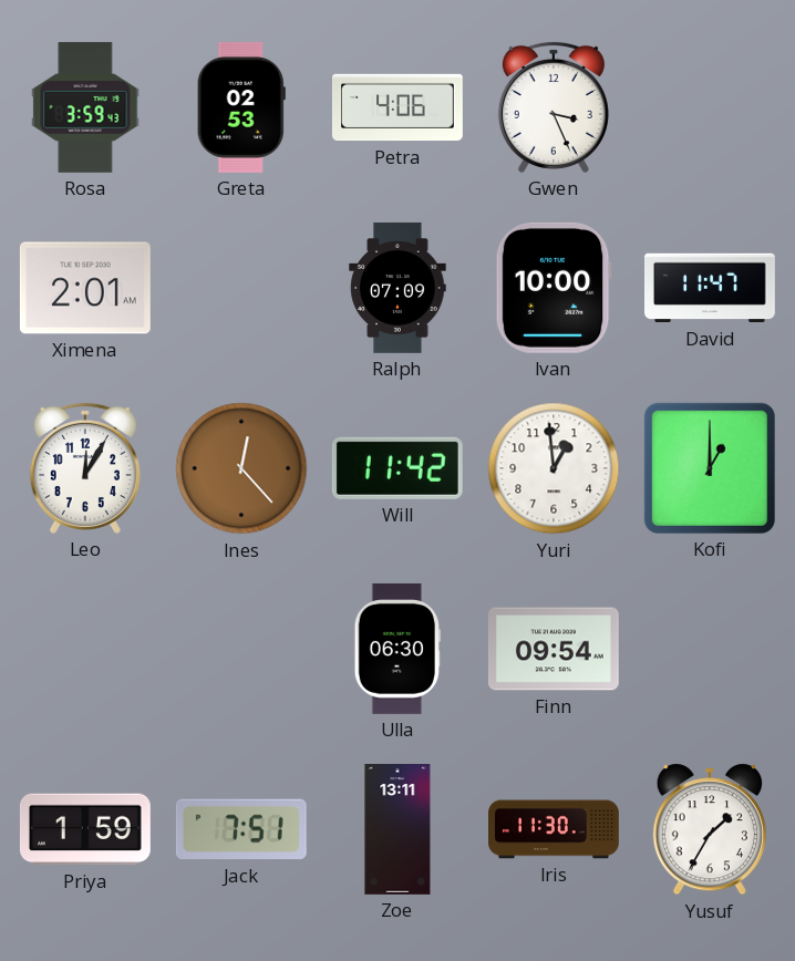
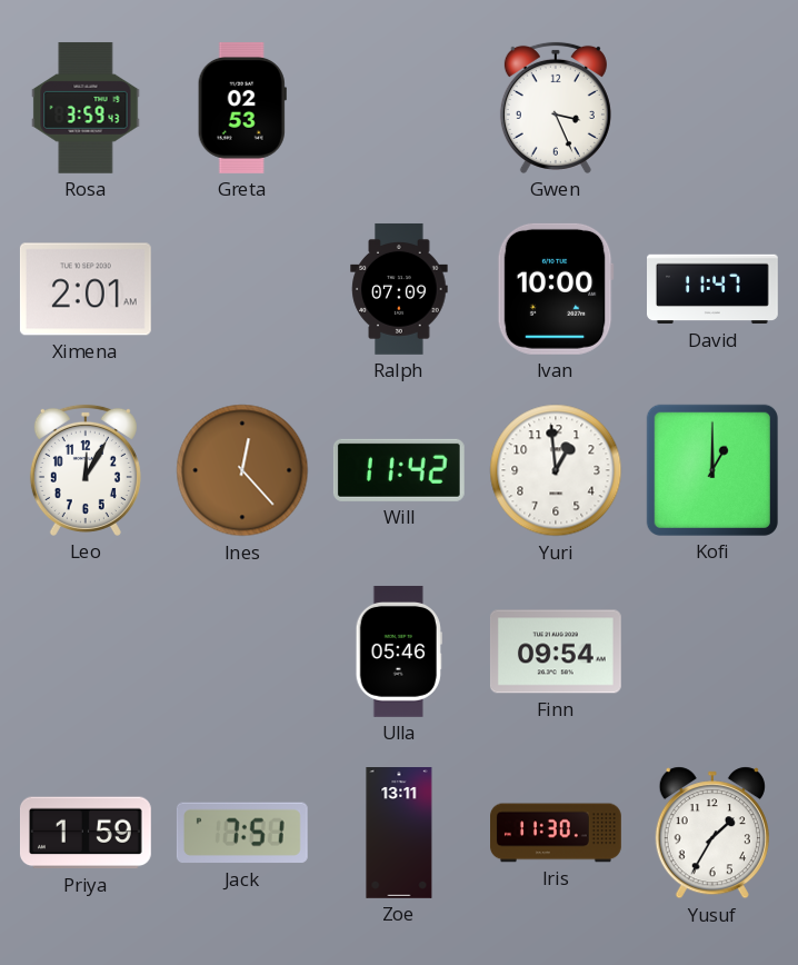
Petra: 4:06 -> none (399, 107)
Ulla: 06:30 -> 05:46 (399, 651)
